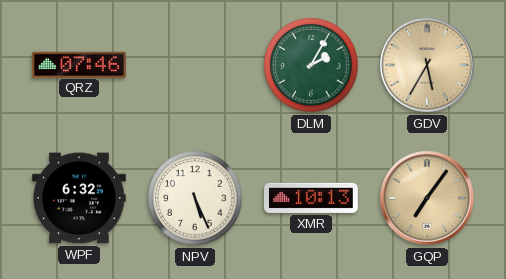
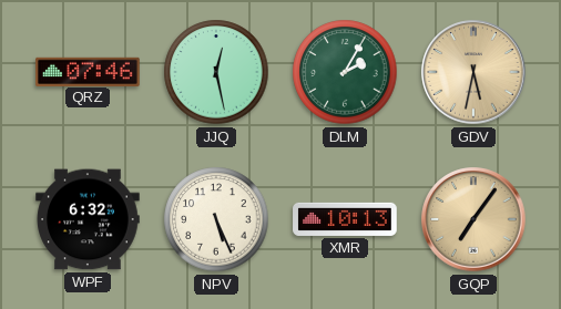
JJQ: none -> 12:28 (216, 72)
GDV: 5:35 -> 5:32 (473, 72)
